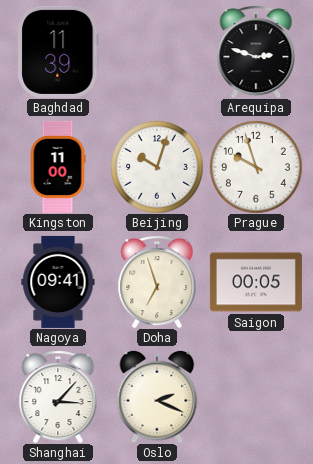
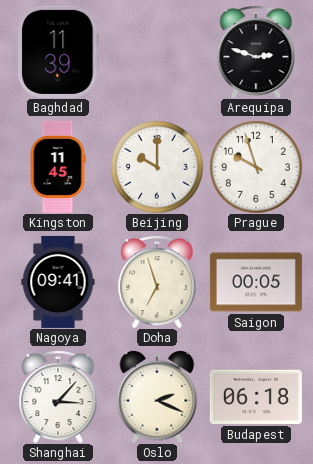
Kingston: 11:00 -> 11:45 (58, 167)
Beijing: 10:03 -> 10:00 (157, 167)
Budapest: none -> 06:18 (256, 397)
